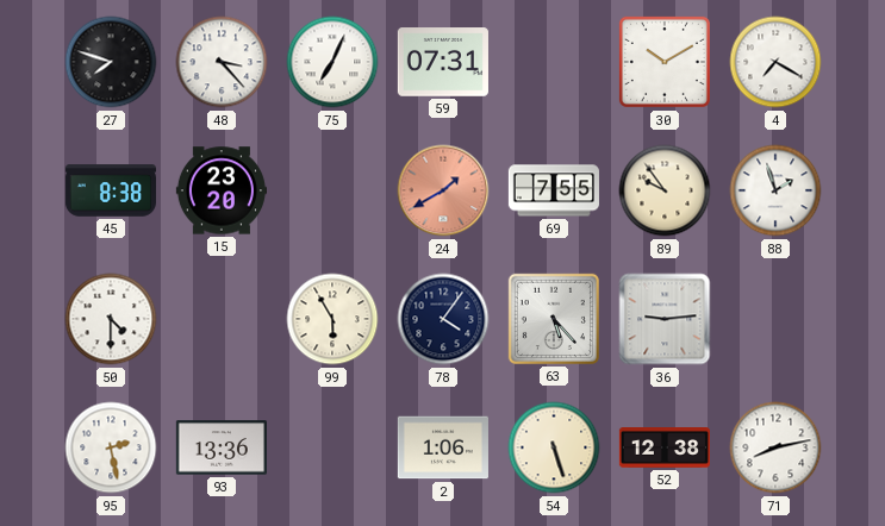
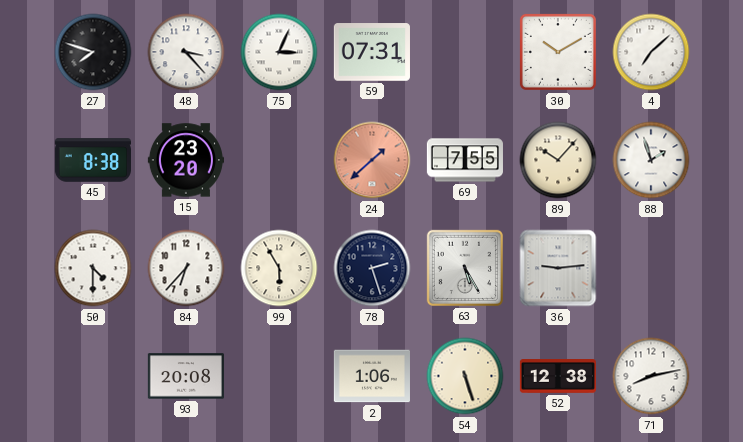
75: 7:04 -> 3:04 (279, 52)
4: 7:20 -> 7:08 (651, 52)
24: 1:40 -> 1:38 (372, 160)
89: 9:54 -> 10:07 (558, 160)
84: none -> 6:37 (186, 268)
78: 4:06 -> 2:27 (372, 268)
63: 5:23 -> 5:25 (465, 268)
95: 2:28 -> none (111, 447)
93: 13:36 -> 20:08 (186, 376)
